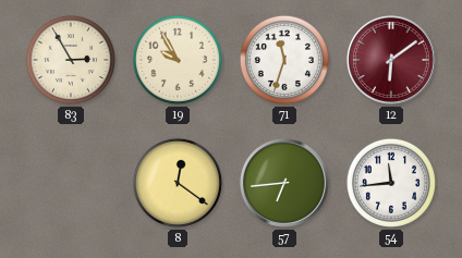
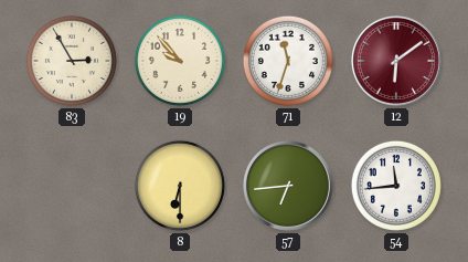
19: 9:55 -> 9:53 (180, 61)
8: 12:21 -> 6:30 (180, 186)
